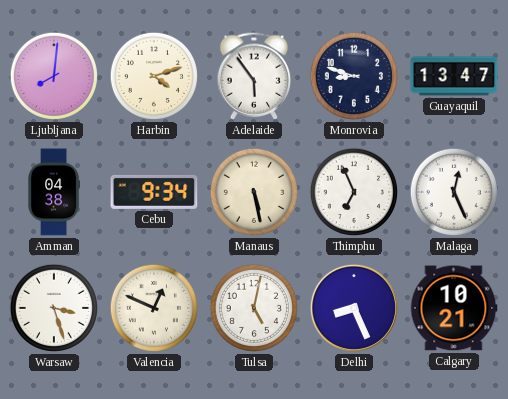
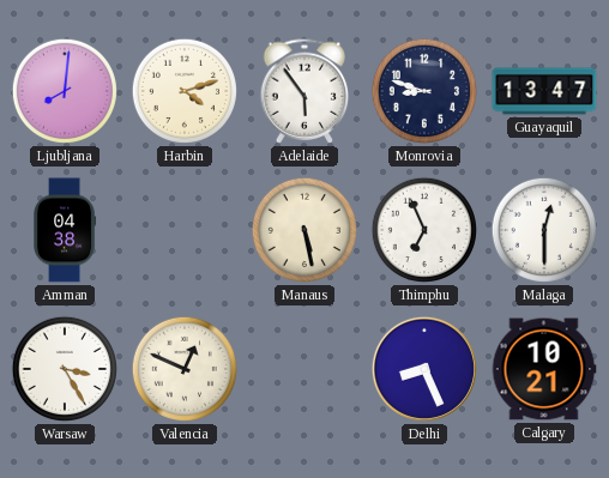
Cebu: 9:34 -> none (154, 192)
Malaga: 12:26 -> 12:30 (544, 230)
Warsaw: 3:27 -> 3:25 (65, 369)
Tulsa: 5:02 -> none (254, 308)
